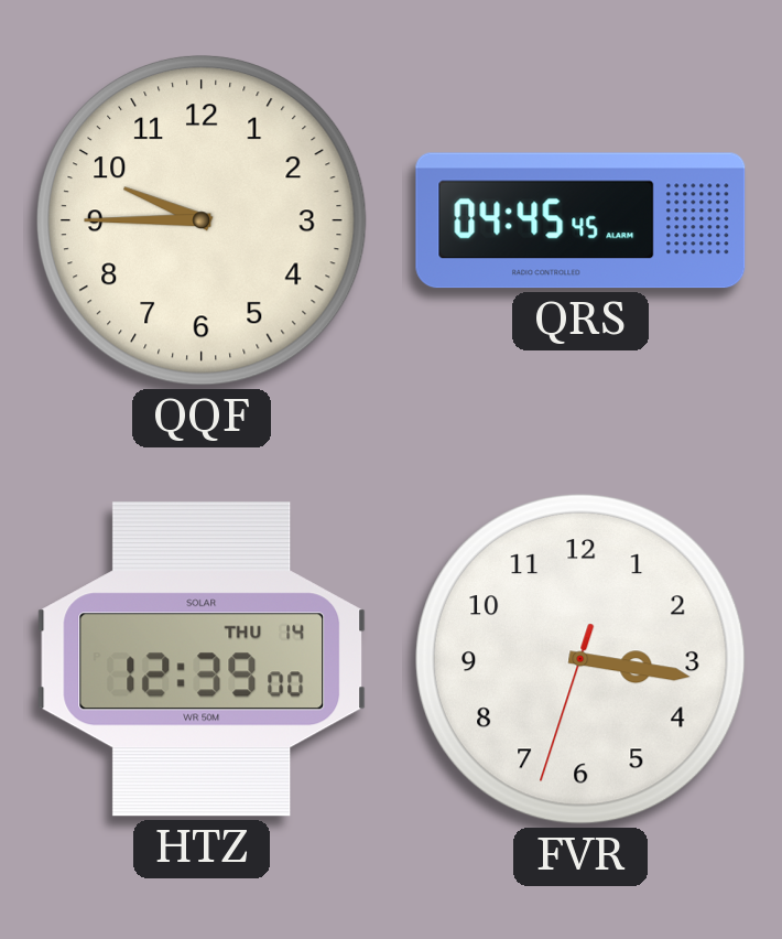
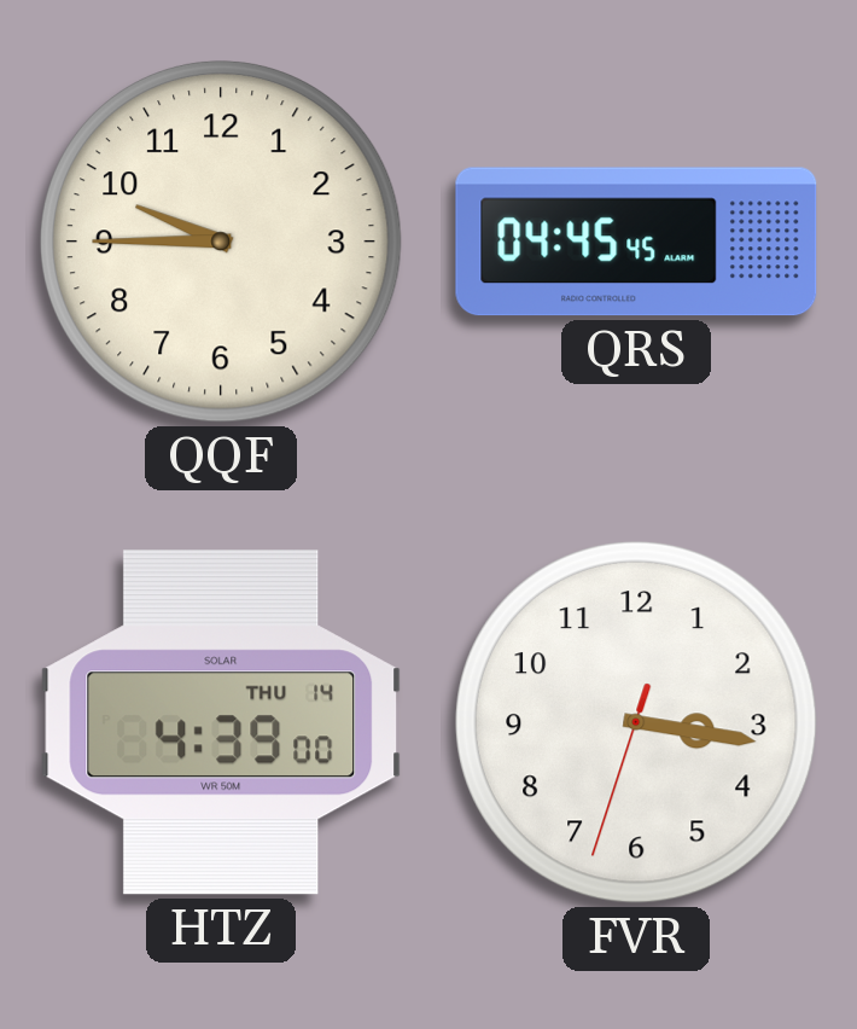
HTZ: 12:39 -> 4:39 (221, 722)
